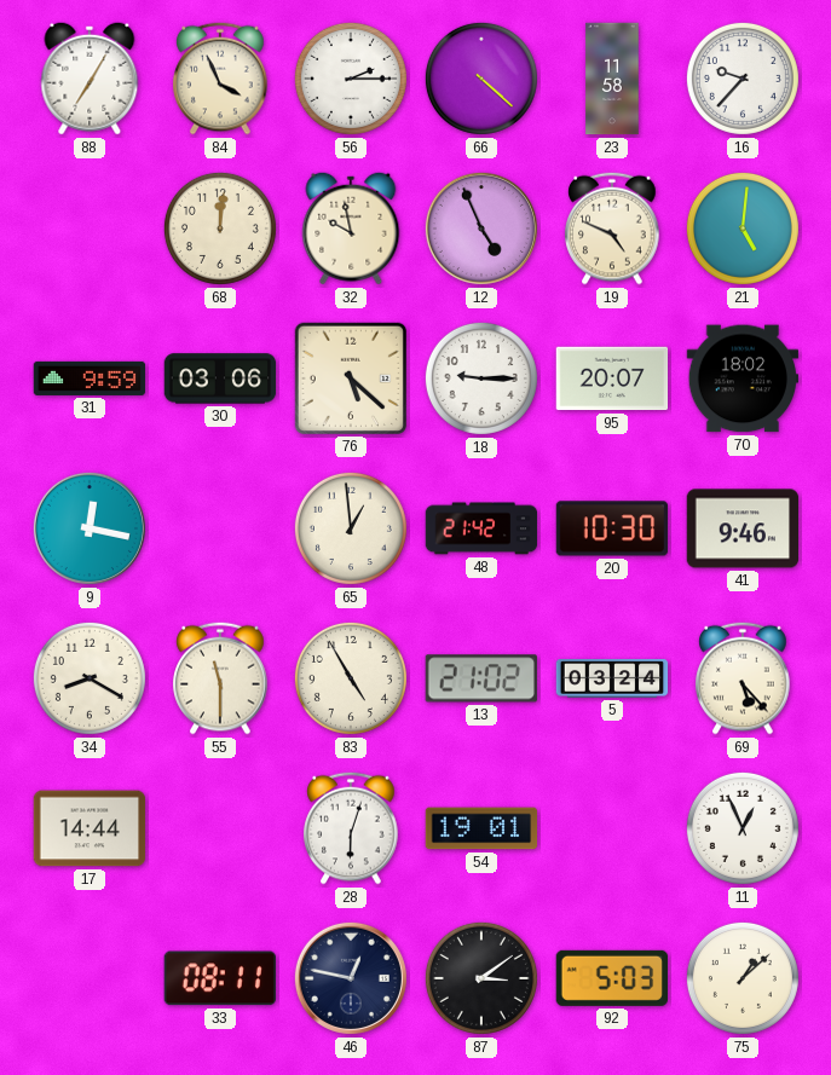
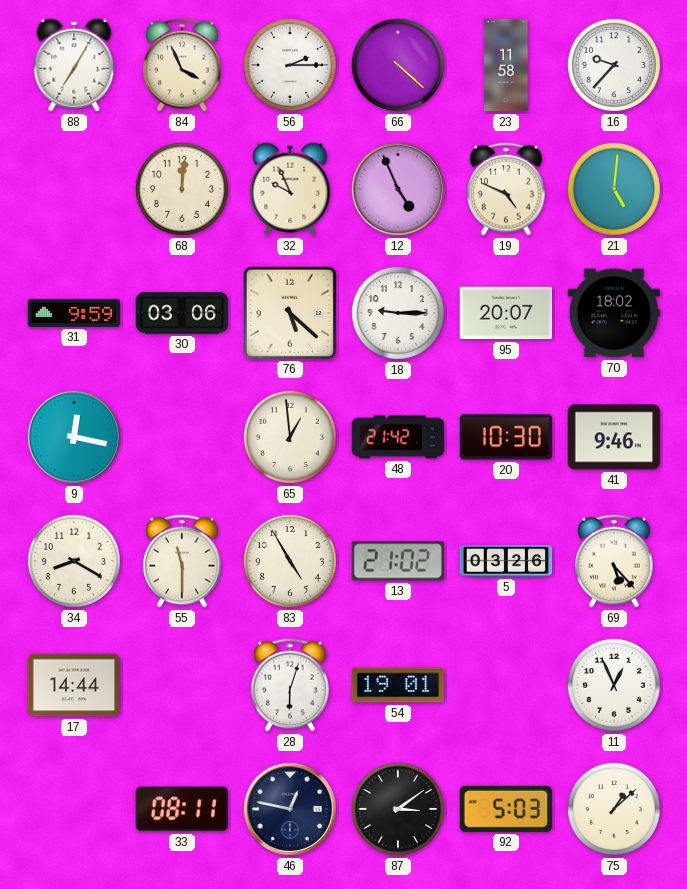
32: 9:58 -> 9:56 (290, 189)
5: 03:24 -> 03:26 (506, 561)
